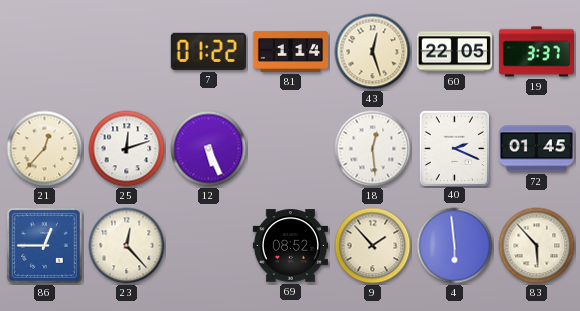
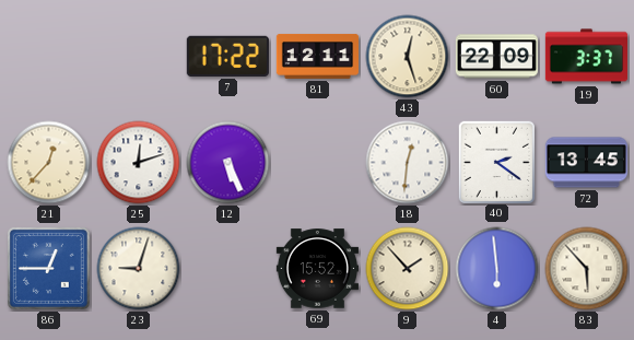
7: 01:22 -> 17:22 (227, 56)
81: 1:14 -> 12:11 (317, 56)
60: 22:05 -> 22:09 (496, 57)
18: 12:29 -> 12:31 (408, 163)
40: 2:19 -> 2:21 (496, 162)
72: 01:45 -> 13:45 (586, 163)
23: 12:23 -> 9:03 (139, 269)
69: 08:52 -> 15:52 (317, 269)
